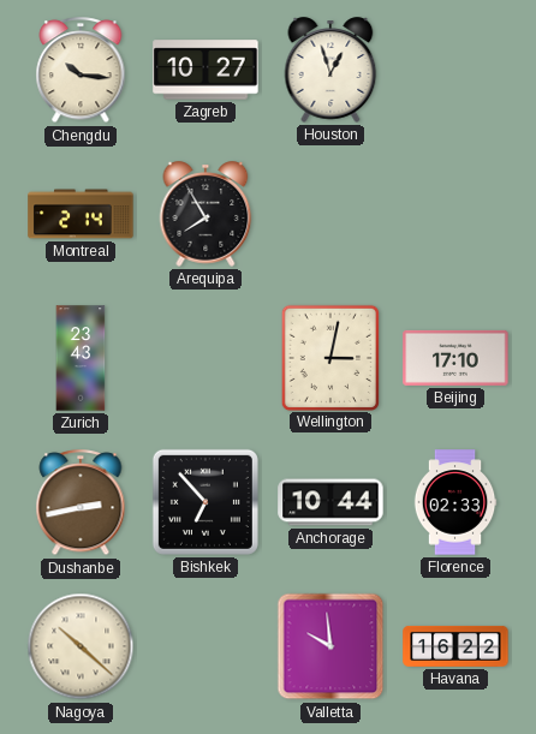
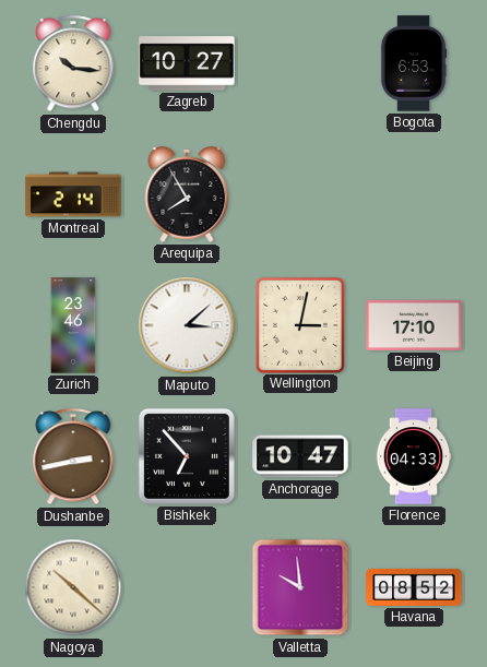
Houston: 12:57 -> none (330, 70)
Bogota: none -> 6:53 (414, 63)
Zurich: 23:43 -> 23:46 (73, 325)
Maputo: none -> 3:08 (187, 325)
Anchorage: 10:44 -> 10:47 (300, 456)
Florence: 02:33 -> 04:33 (414, 456)
Havana: 16:22 -> 08:52 (414, 587)
